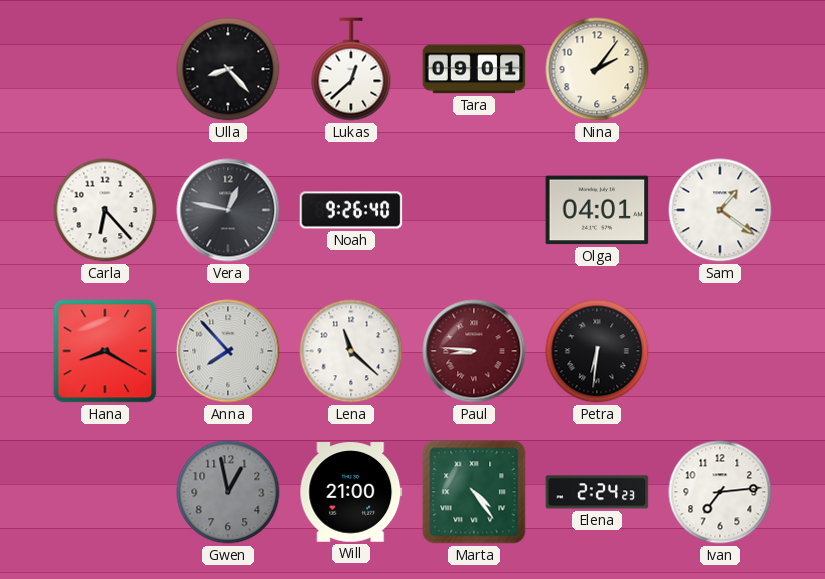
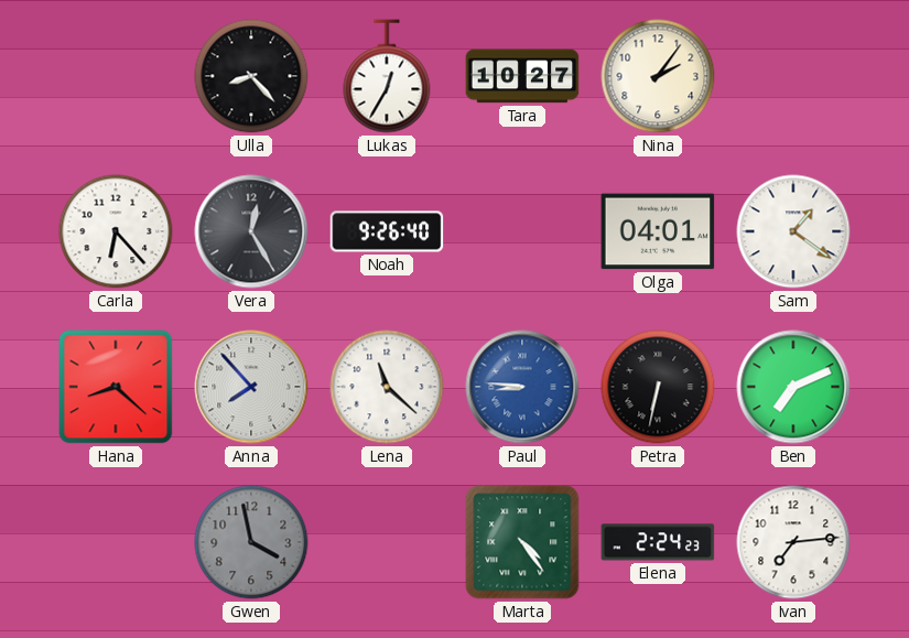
Lukas: 12:38 -> 12:35 (387, 76)
Tara: 09:01 -> 10:27 (522, 76)
Vera: 12:47 -> 12:25 (251, 231)
Hana: 8:20 -> 8:22 (116, 387)
Paul dial: burgundy -> blue (522, 387)
Petra: 6:31 -> 6:32 (658, 387)
Ben: none -> 7:11 (793, 387)
Gwen: 12:58 -> 3:58 (251, 542)
Will: 21:00 -> none (351, 492)
